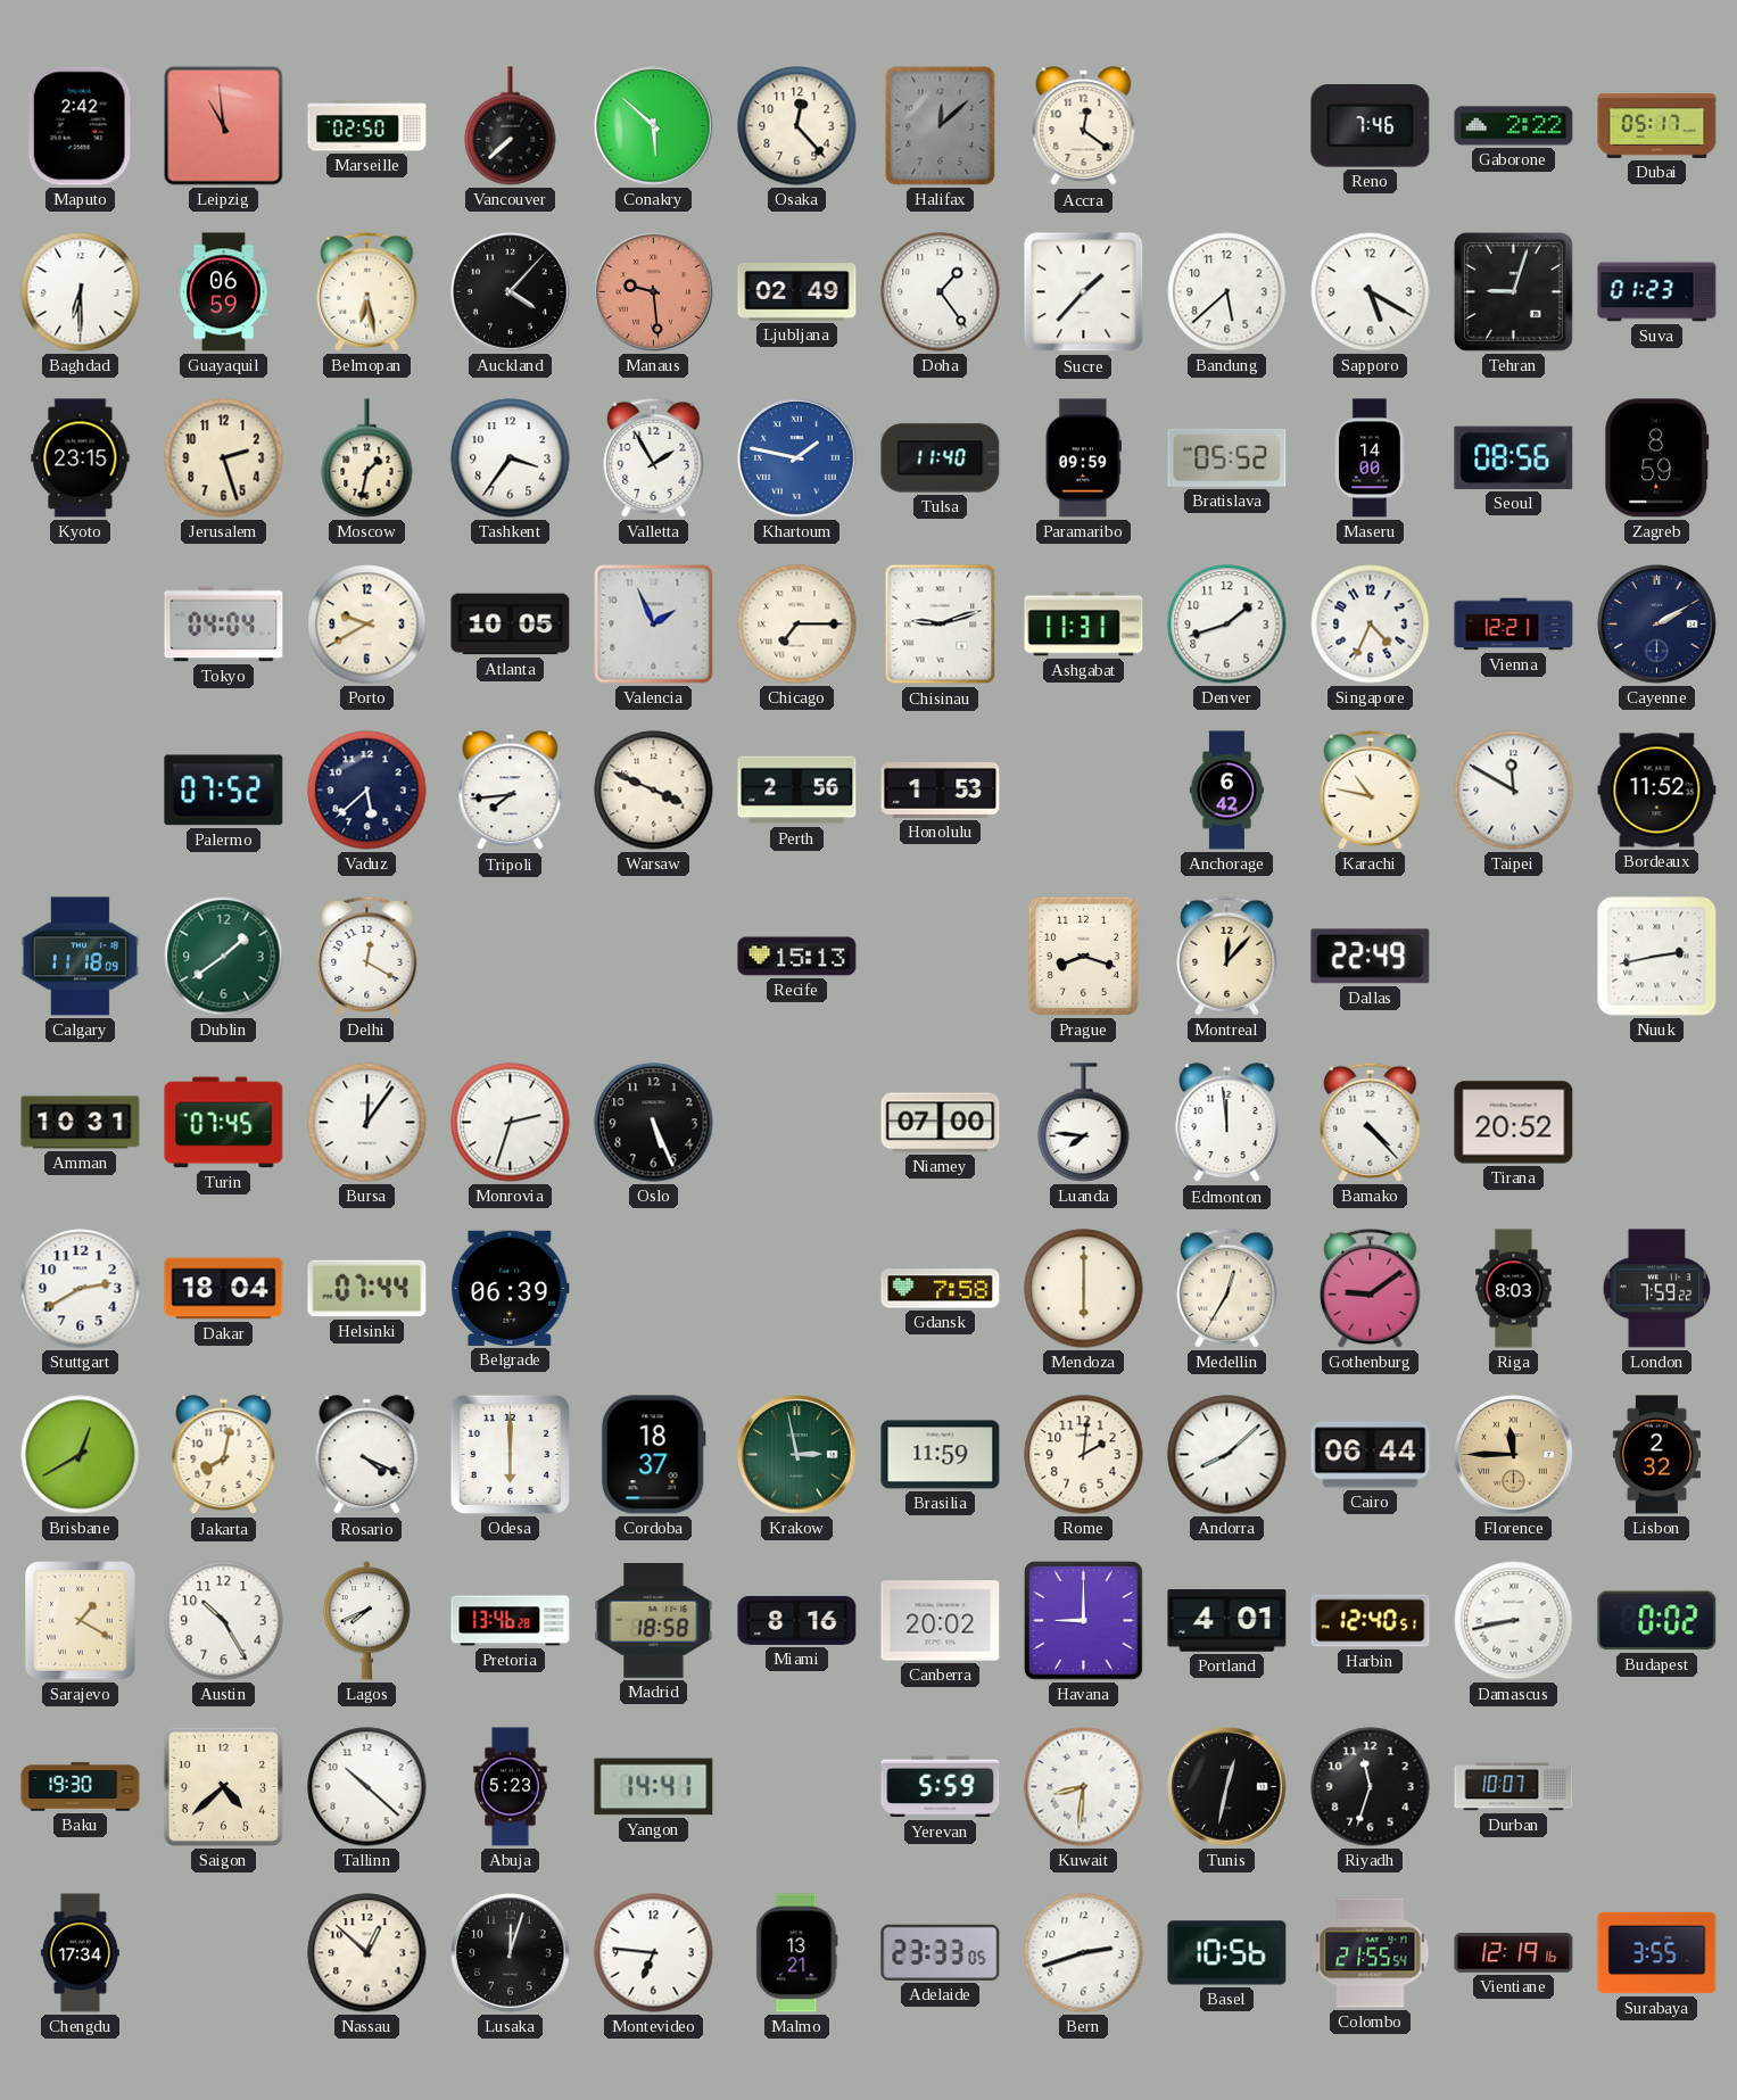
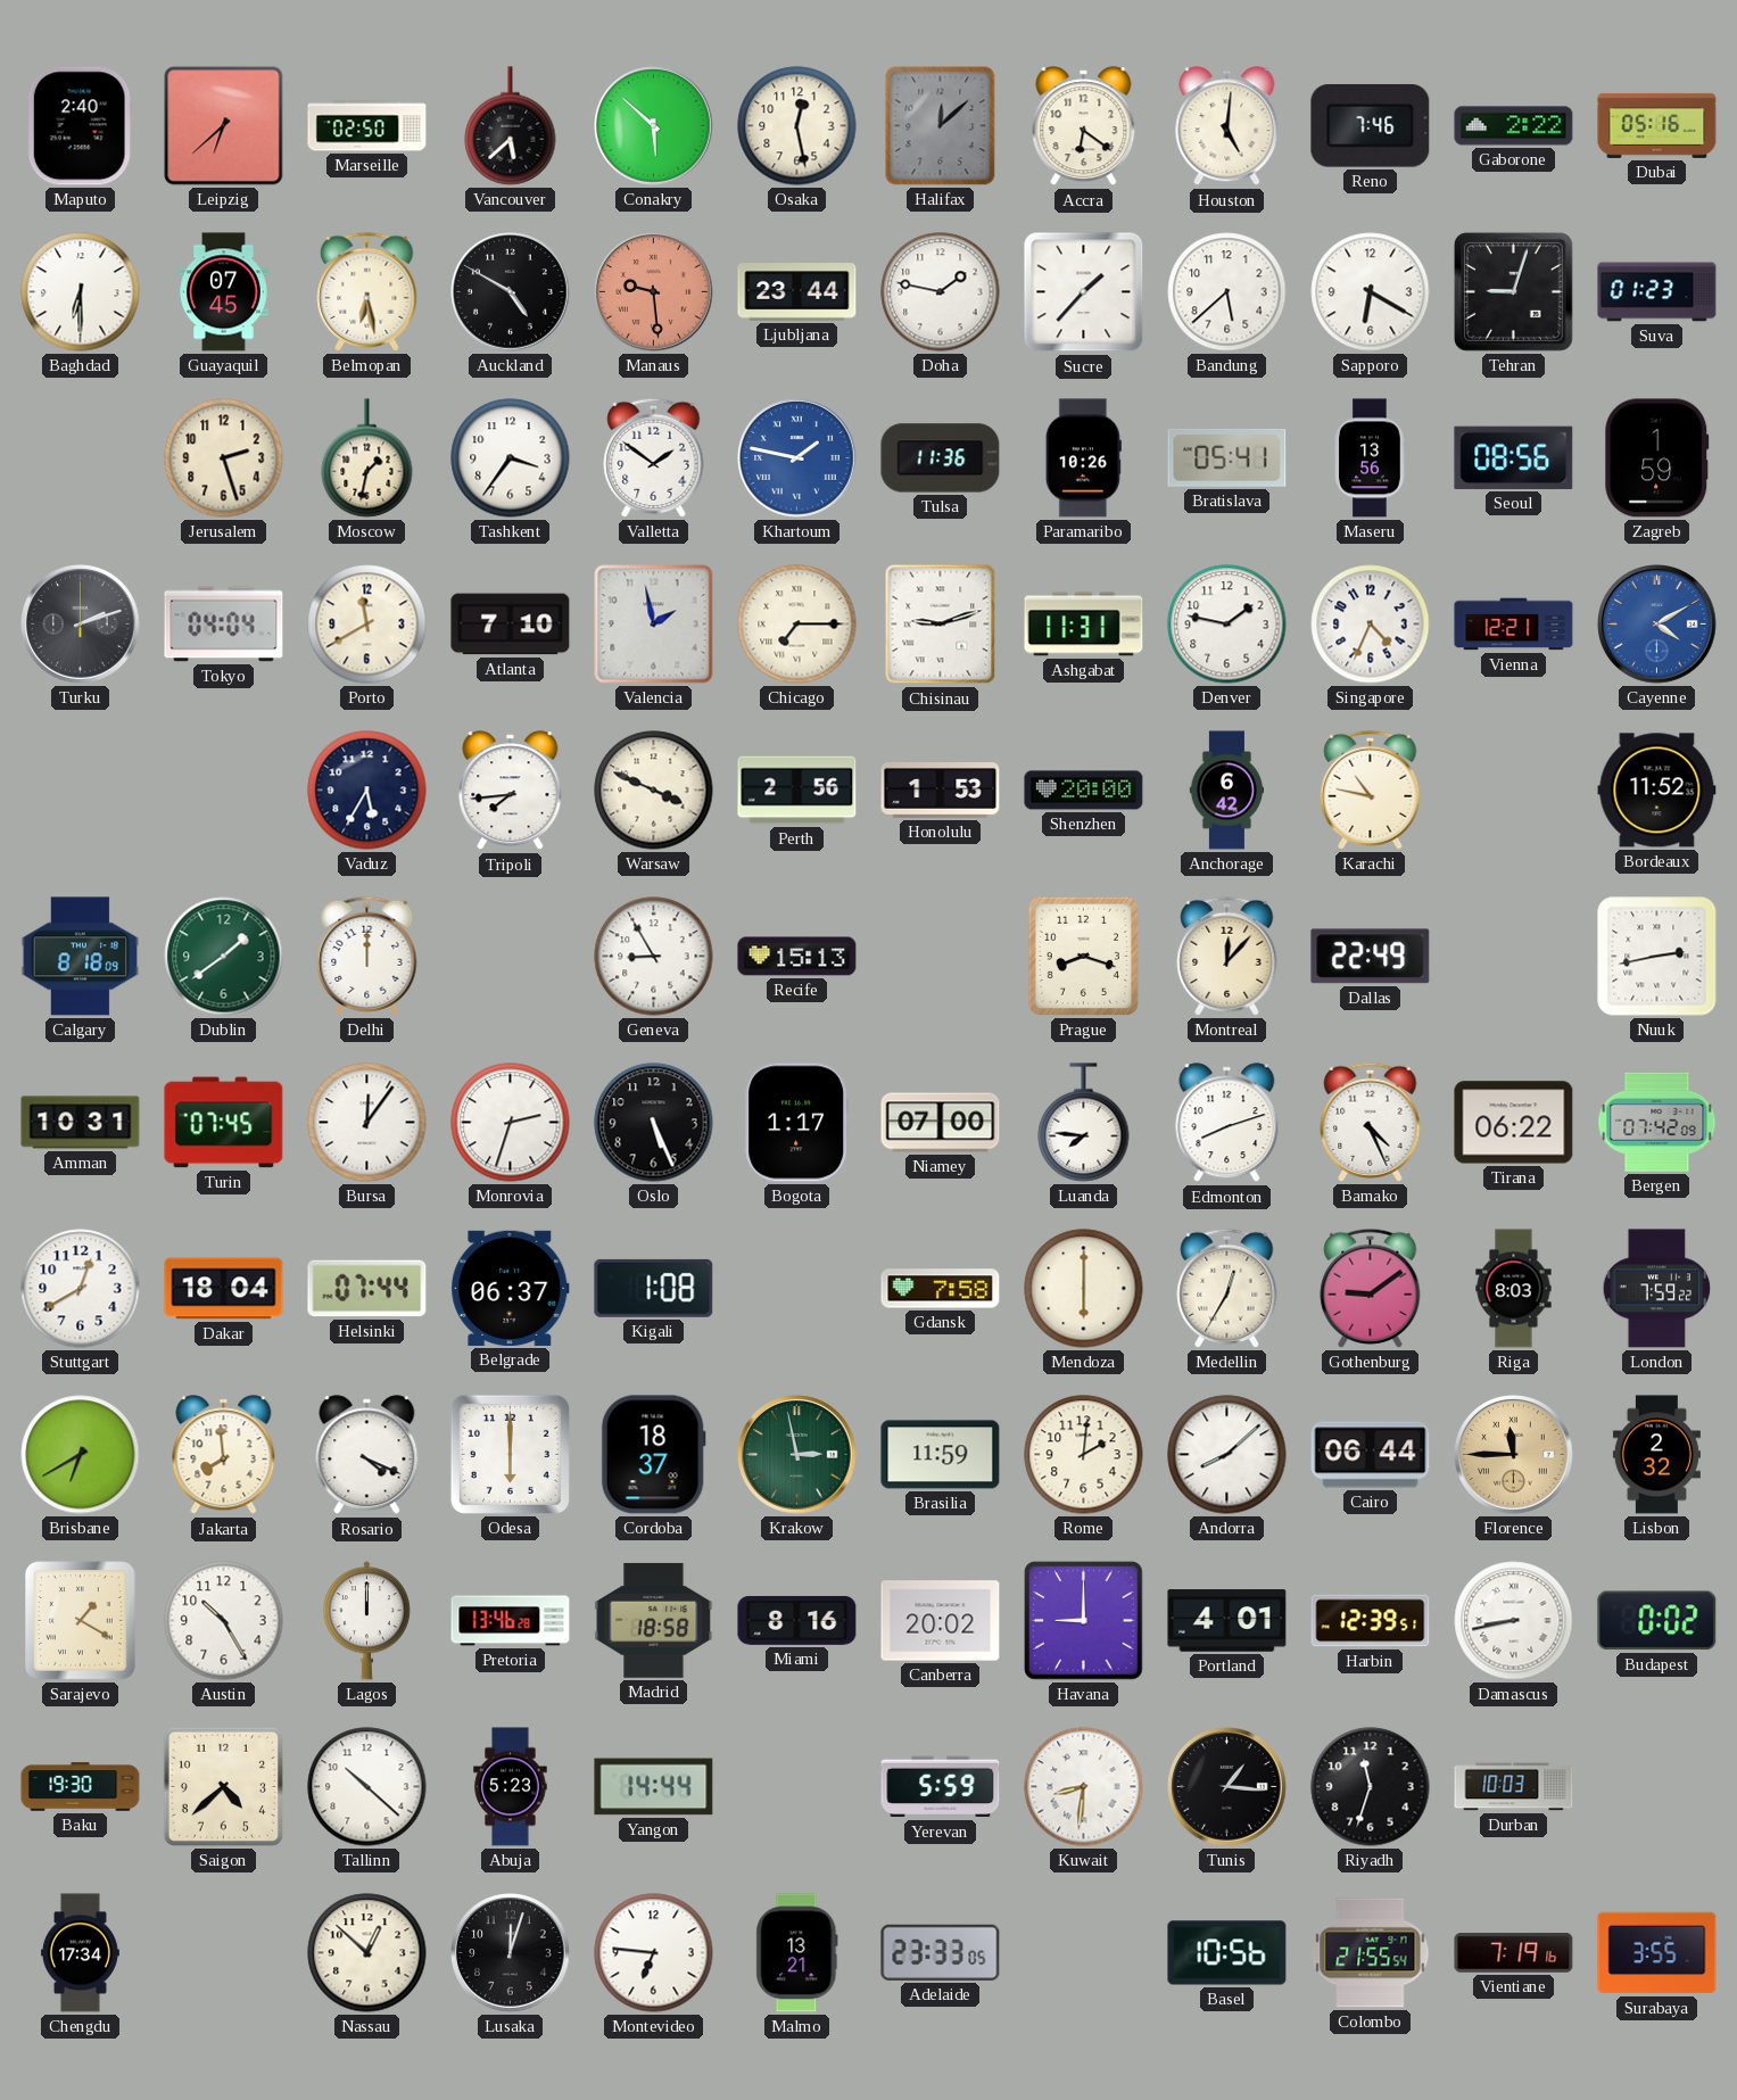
Maputo: 2:42 -> 2:40 (80, 126)
Leipzig: 10:59 -> 6:38 (224, 126)
Vancouver: 7:38 -> 5:38 (511, 126)
Osaka: 12:23 -> 12:28 (797, 126)
Accra: 12:21 -> 6:21 (1084, 126)
Houston: none -> 5:01 (1227, 126)
Dubai: 05:17 -> 05:16 (1657, 125)
Guayaquil: 06:59 -> 07:45 (224, 292)
Auckland: 4:07 -> 4:50 (511, 292)
Ljubljana: 02:49 -> 23:44 (797, 292)
Doha: 1:24 -> 1:47 (941, 292)
Sapporo: 5:20 -> 6:20 (1371, 292)
Kyoto: 23:15 -> none (81, 458)
Valletta: 1:55 -> 1:51 (654, 457)
Tulsa: 11:40 -> 11:36 (941, 458)
Paramaribo: 09:59 -> 10:26 (1083, 458)
Bratislava: 05:52 -> 05:41 (1227, 457)
Maseru: 14:00 -> 13:56 (1371, 458)
Zagreb: 8:59 -> 1:59 (1657, 458)
Turku: none -> 2:12 (81, 625)
Porto: 9:40 -> 11:40 (367, 625)
Atlanta: 10:05 -> 7:10 (511, 625)
Valencia: 1:56 -> 1:58 (654, 625)
Denver: 1:42 -> 1:47 (1227, 625)
Cayenne: 2:10 -> 4:10 (1657, 625)
Cayenne dial: navy -> blue (1657, 625)
Palermo: 07:52 -> none (224, 791)
Vaduz: 5:38 -> 5:35 (367, 791)
Shenzhen: none -> 20:00 (1084, 791)
Taipei: 11:50 -> none (1514, 791)
Calgary: 11:18 -> 8:18 (80, 957)
Delhi: 12:20 -> 12:00 (367, 956)
Geneva: none -> 8:55 (654, 957)
Bogota: none -> 1:17 (797, 1123)
Edmonton: 11:59 -> 8:12 (1227, 1123)
Bamako: 4:23 -> 4:26 (1371, 1122)
Tirana: 20:52 -> 06:22 (1514, 1123)
Bergen: none -> 07:42 (1657, 1122)
Stuttgart: 2:40 -> 12:40 (81, 1289)
Belgrade: 06:39 -> 06:37 (511, 1288)
Kigali: none -> 1:08 (654, 1288)
Brisbane: 12:40 -> 6:40 (81, 1455)
Jakarta: 8:02 -> 7:59 (224, 1455)
Lagos: 7:41 -> 12:00 (366, 1621)
Harbin: 12:40 -> 12:39 (1371, 1621)
Yangon: 14:41 -> 14:44 (654, 1787)
Tunis: 12:32 -> 1:16 (1227, 1787)
Durban: 10:07 -> 10:03 (1514, 1787)
Bern: 2:42 -> none (1084, 1953)
Vientiane: 12:19 -> 7:19 (1514, 1953)
